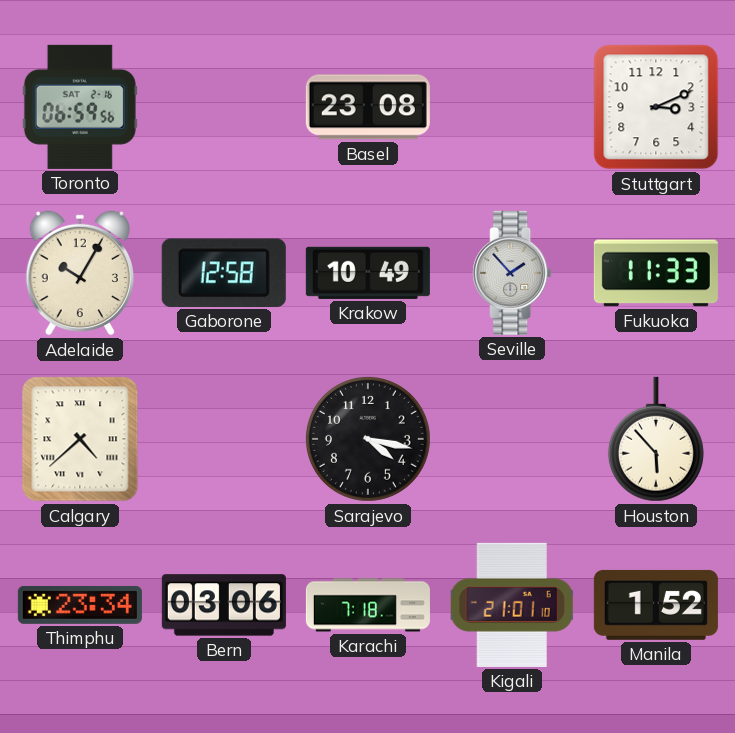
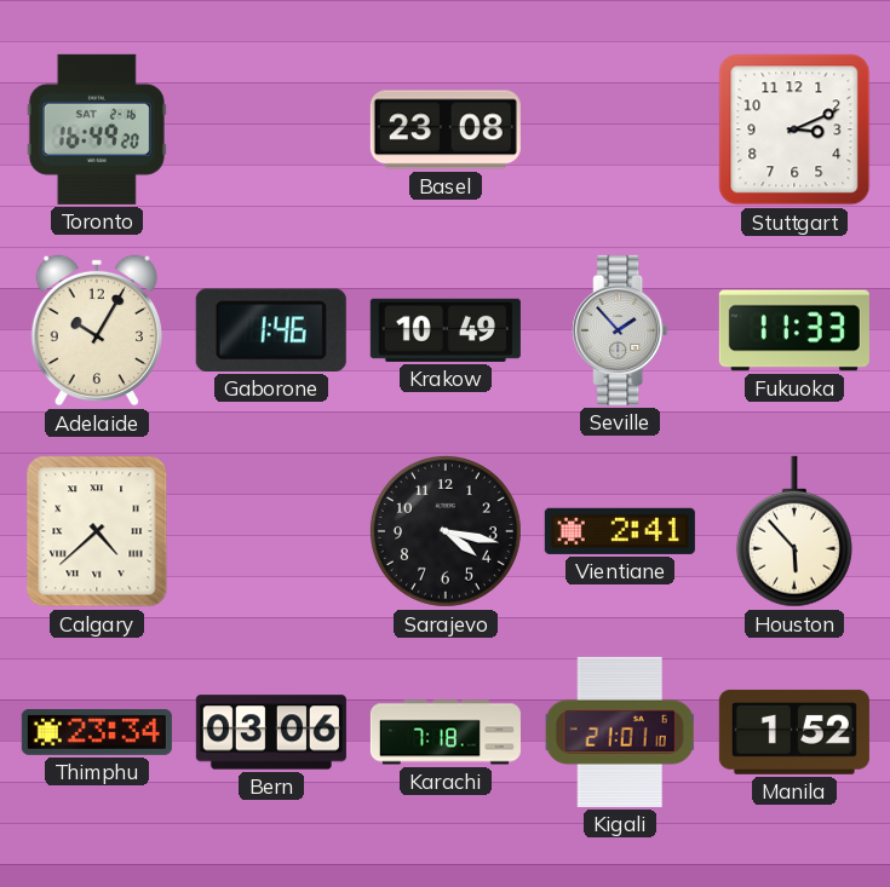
Toronto: 06:59 -> 16:49 (97, 129)
Gaborone: 12:58 -> 1:46 (271, 330)
Vientiane: none -> 2:41 (620, 531)
